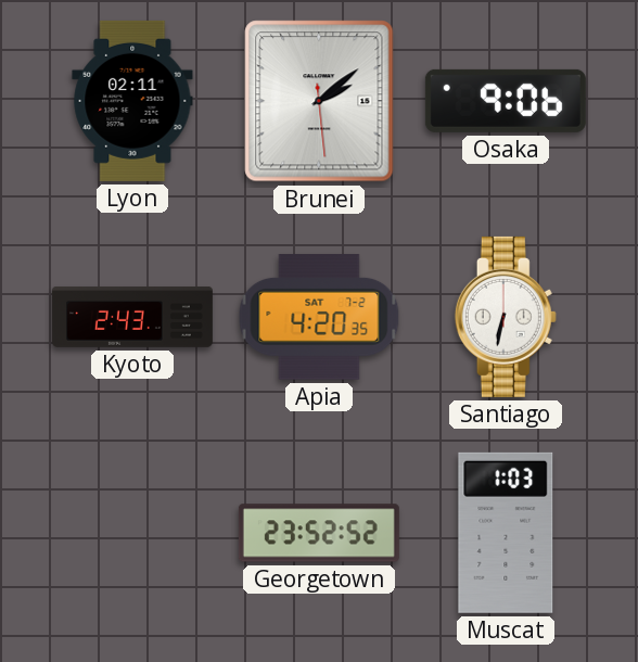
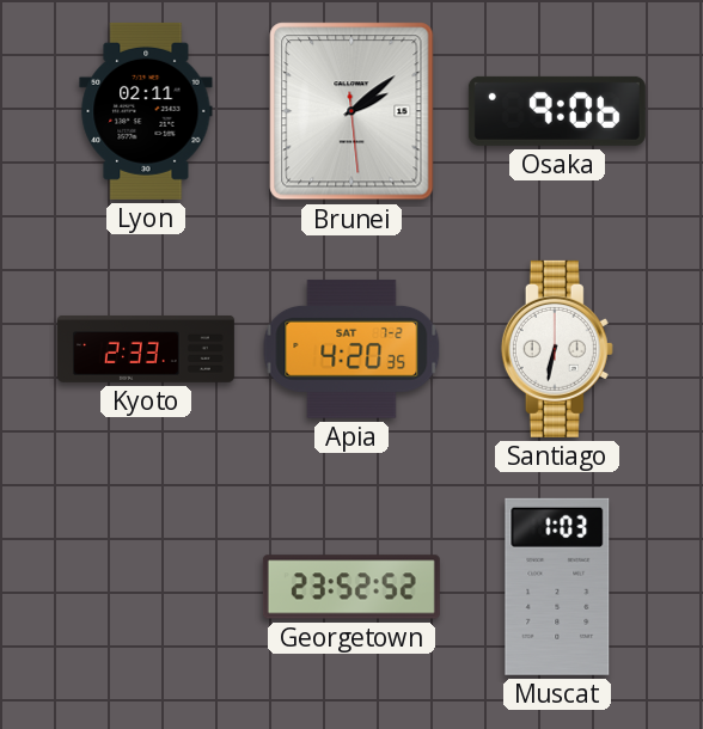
Kyoto: 2:43 -> 2:33 (146, 349)
